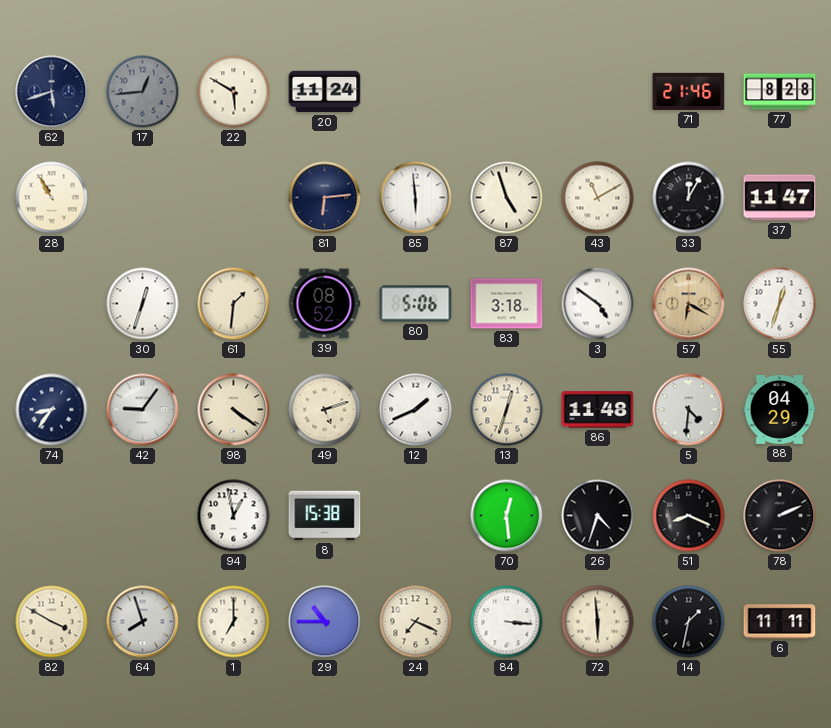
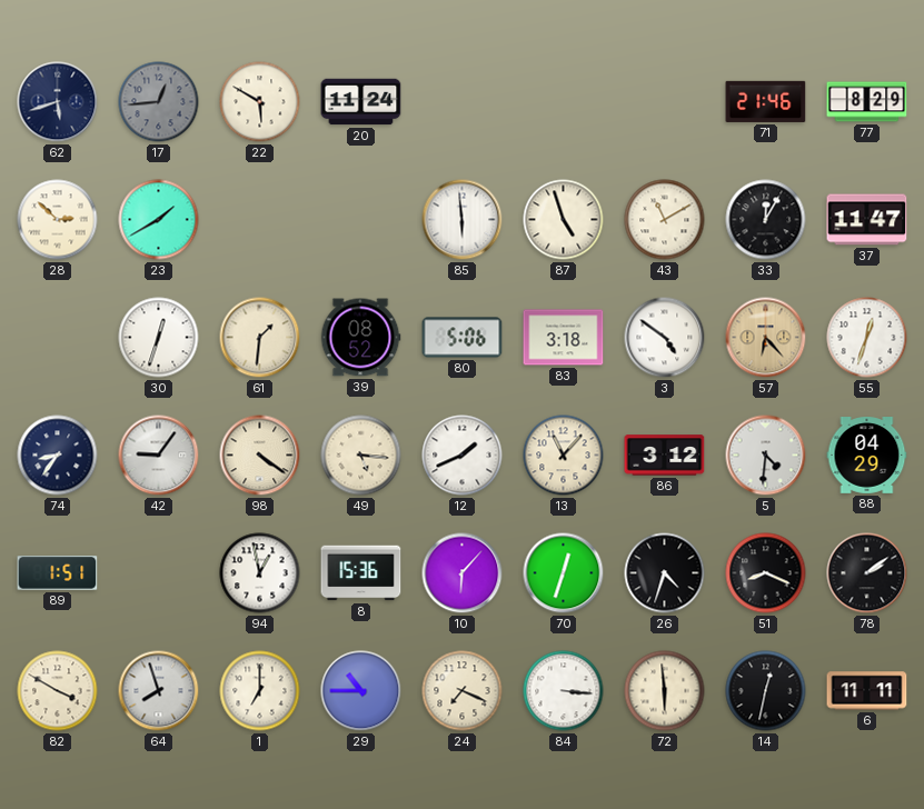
77: 8:28 -> 8:29 (867, 102)
28: 10:55 -> 2:52 (58, 220)
23: none -> 1:40 (159, 220)
81: 6:14 -> none (325, 198)
57: 6:20 -> 6:23 (766, 338)
49: 5:12 -> 5:16 (361, 456)
13: 12:33 -> 11:07 (564, 456)
86: 11:48 -> 3:12 (665, 456)
89: none -> 1:51 (58, 573)
8: 15:38 -> 15:36 (361, 573)
10: none -> 6:07 (463, 573)
70: 12:29 -> 12:33 (564, 573)
78: 2:11 -> 2:09 (867, 573)
14: 1:32 -> 12:32 (766, 691)
